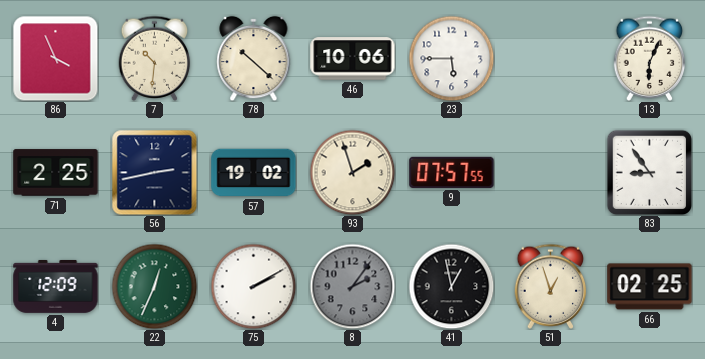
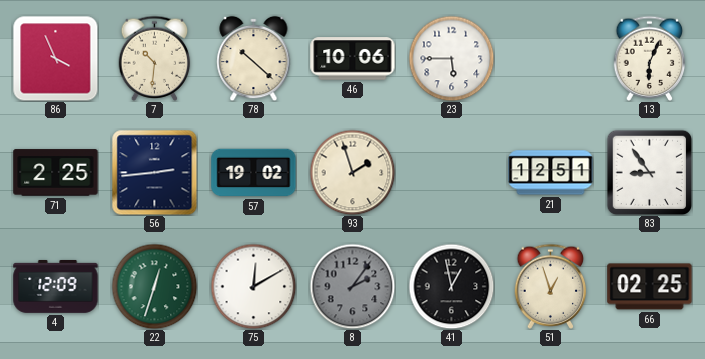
56: 2:43 -> 2:44 (154, 172)
9: 07:57 -> none (452, 172)
21: none -> 12:51 (551, 173)
22: 12:34 -> 12:33 (154, 286)
75: 2:10 -> 12:10 (253, 286)
